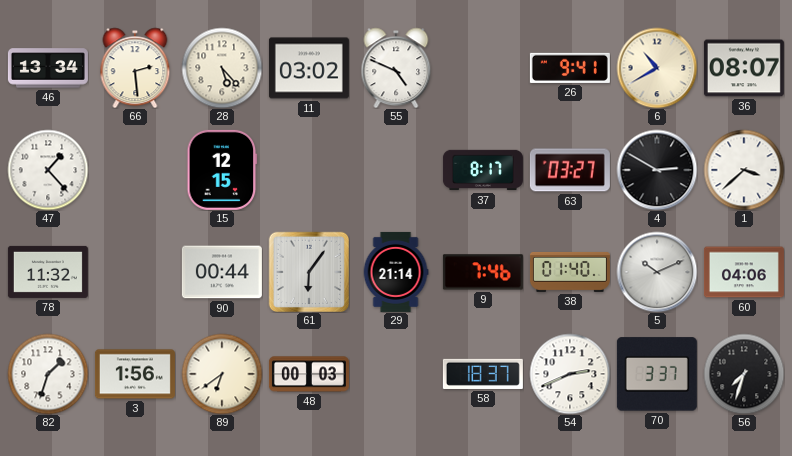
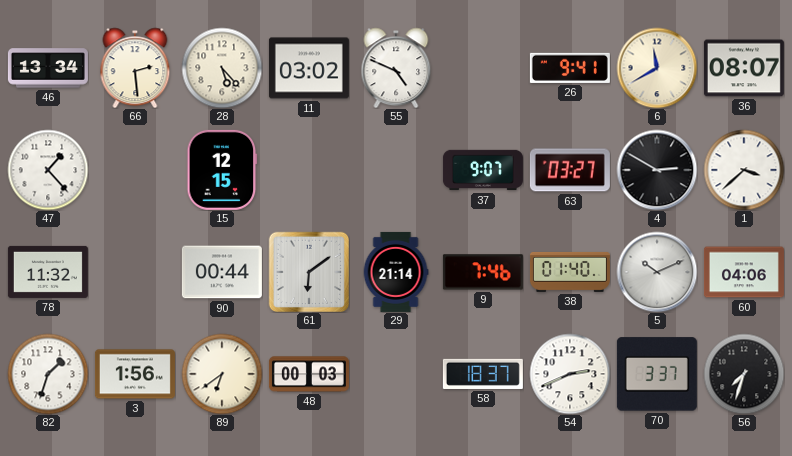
6: 10:40 -> 11:40 (657, 68)
37: 8:17 -> 9:07 (483, 170)
61: 6:06 -> 6:09 (308, 271)
